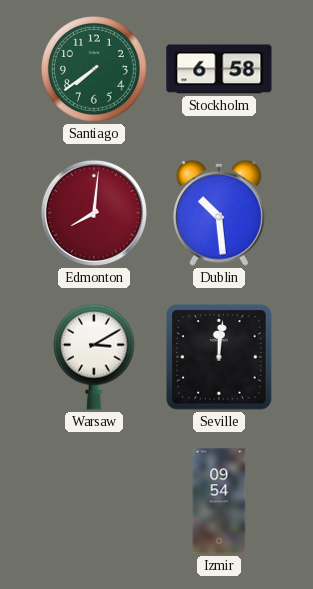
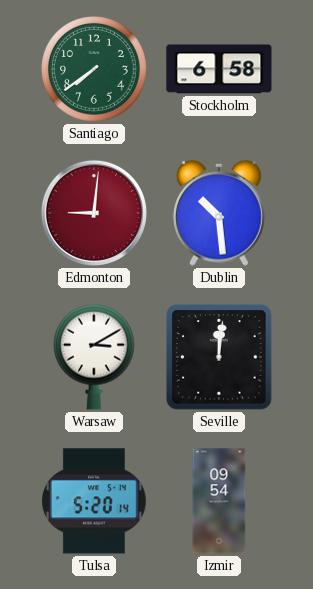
Edmonton: 8:01 -> 9:01 (94, 213)
Tulsa: none -> 5:20 (94, 501)
